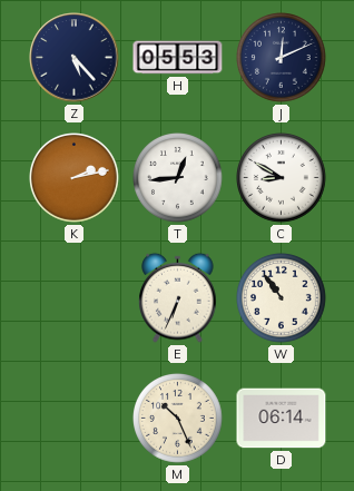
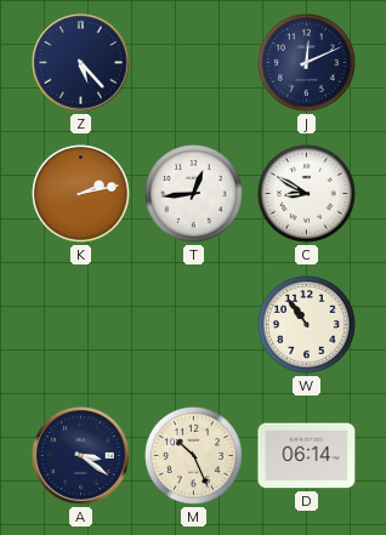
H: 05:53 -> none (178, 58)
E: 6:34 -> none (178, 297)
A: none -> 3:21 (81, 456)
